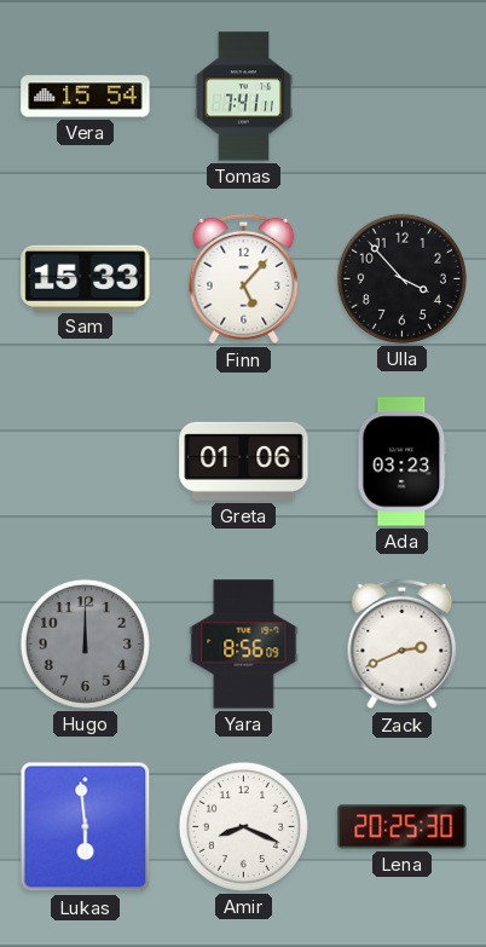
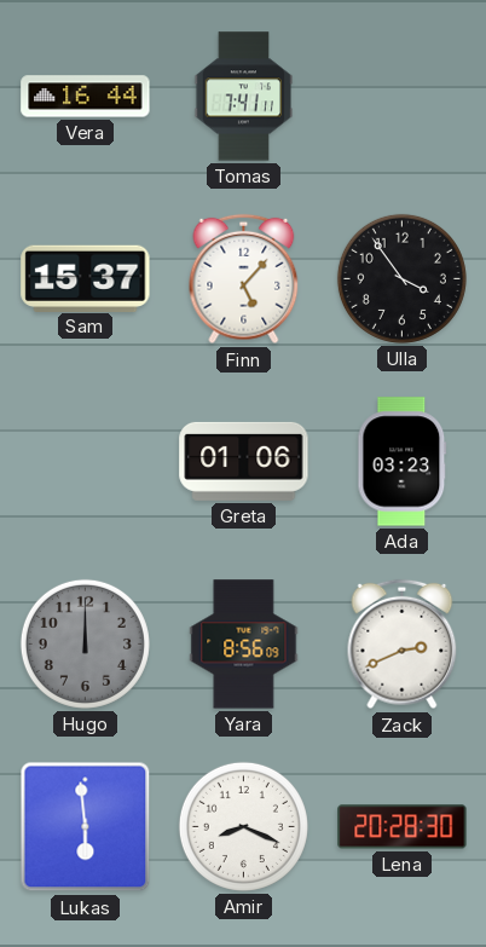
Vera: 15:54 -> 16:44 (86, 97)
Sam: 15:33 -> 15:37 (86, 278)
Ulla: 3:53 -> 3:54 (401, 278)
Lena: 20:25 -> 20:28 (403, 827)
